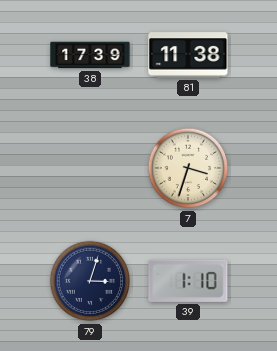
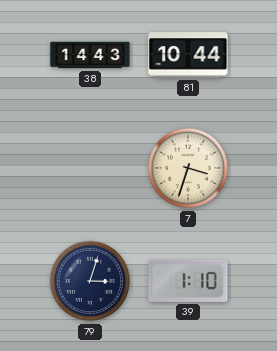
38: 17:39 -> 14:43 (90, 55)
81: 11:38 -> 10:44 (188, 55)
